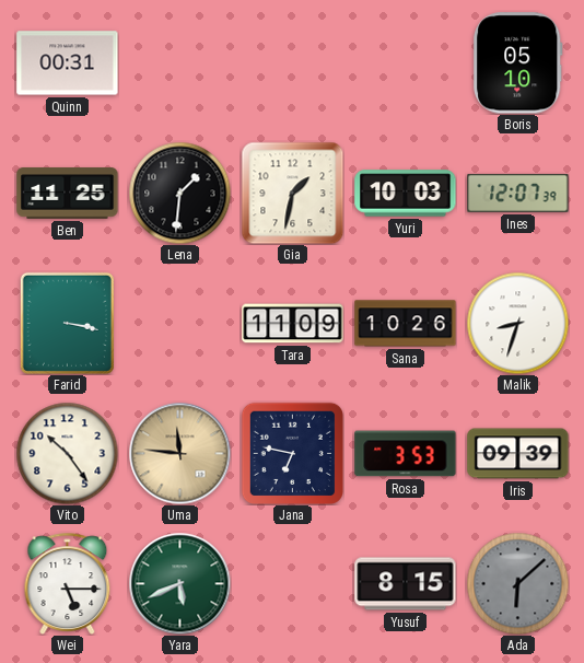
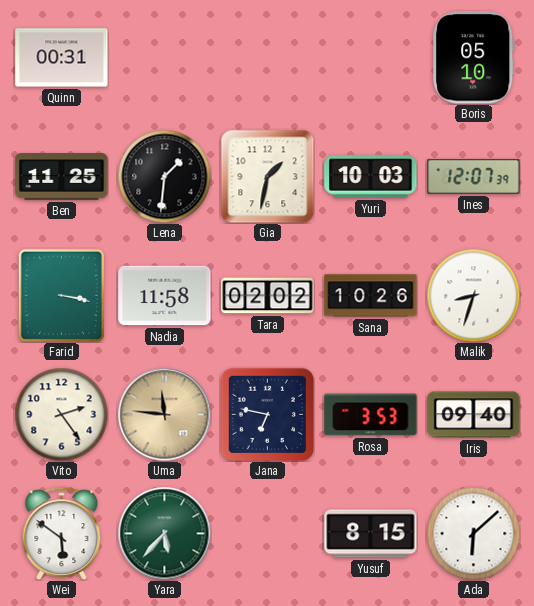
Nadia: none -> 11:58 (165, 296)
Tara: 11:09 -> 02:02 (268, 296)
Vito: 10:24 -> 2:24 (61, 414)
Iris: 09:39 -> 09:40 (474, 415)
Wei: 5:15 -> 5:51 (62, 533)
Yara: 5:41 -> 5:37 (164, 533)
Ada dial: grey -> white (473, 533)
